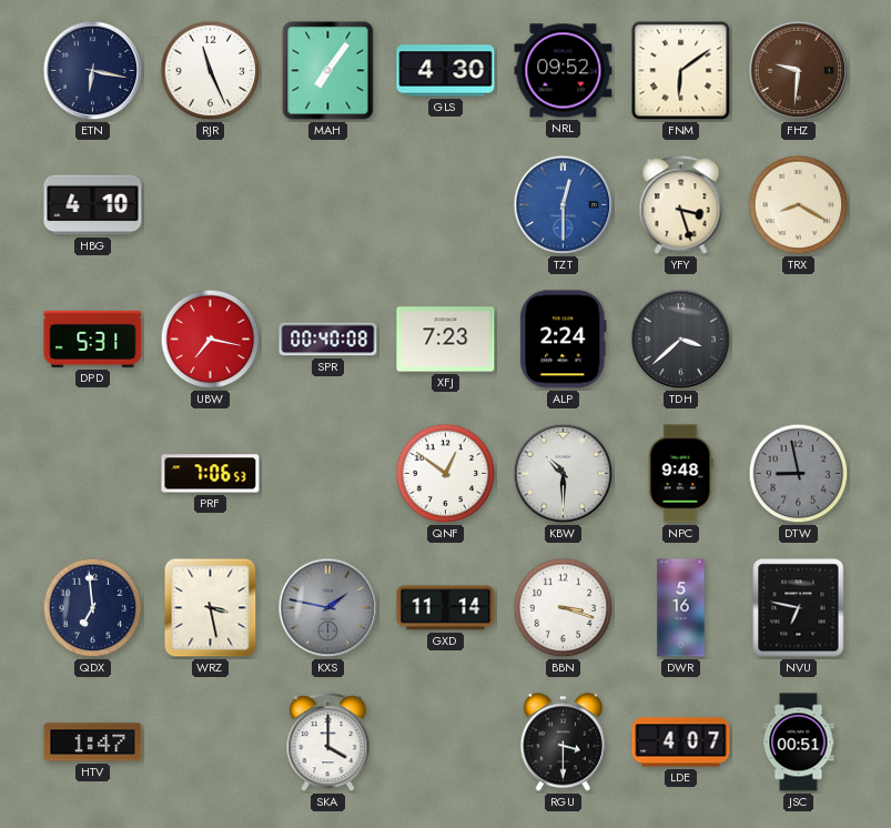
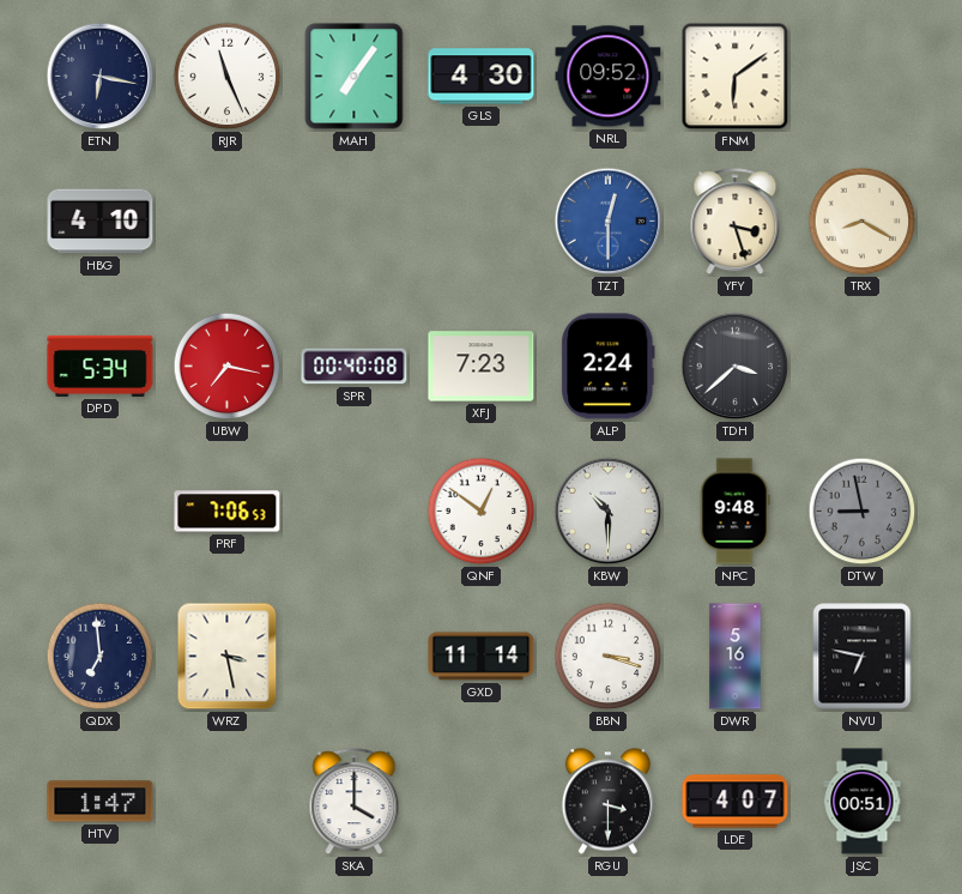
FHZ: 9:31 -> none (799, 71)
DPD: 5:31 -> 5:34 (101, 366)
KXS: 1:47 -> none (328, 608)
